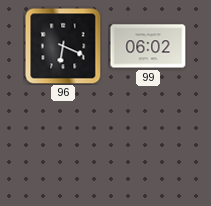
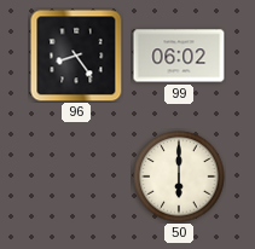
96: 6:19 -> 8:24 (76, 56)
50: none -> 6:00 (179, 176)
